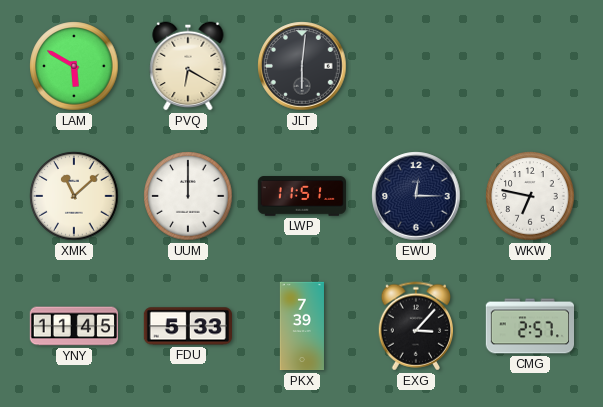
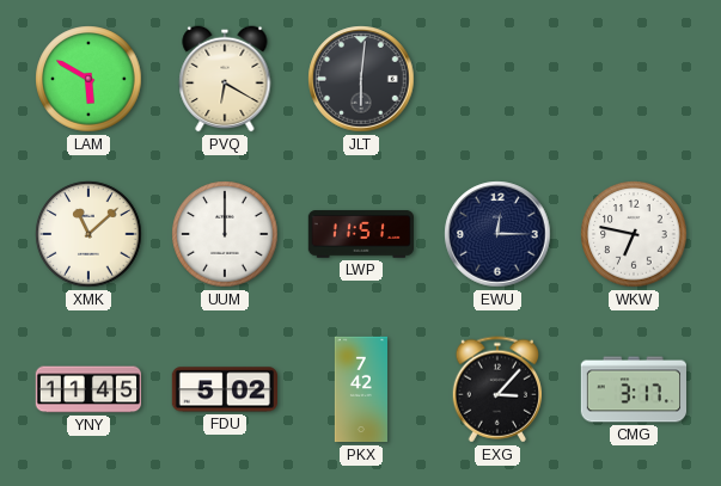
FDU: 5:33 -> 5:02 (224, 389)
PKX: 7:39 -> 7:42 (361, 389)
CMG: 2:57 -> 3:17 (634, 389)
